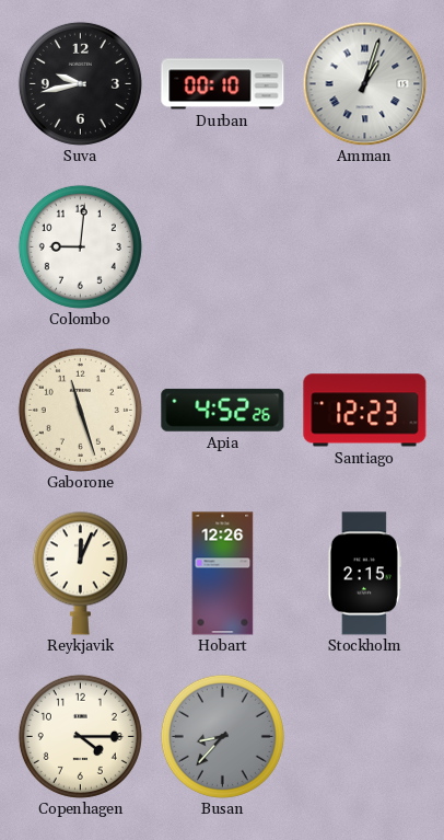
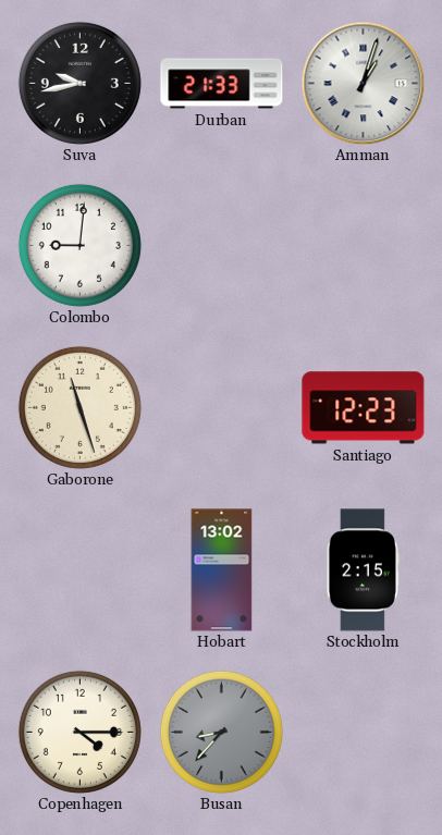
Durban: 00:10 -> 21:33 (222, 84)
Apia: 4:52 -> none (223, 410)
Reykjavik: 12:04 -> none (80, 573)
Hobart: 12:26 -> 13:02 (222, 570)
